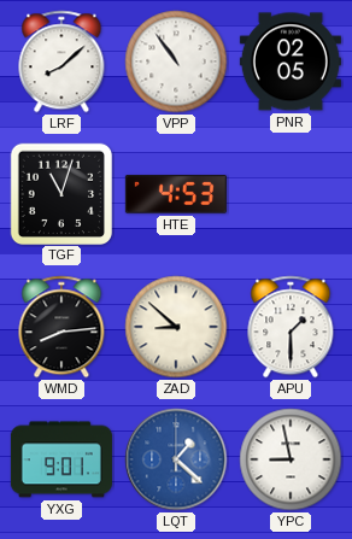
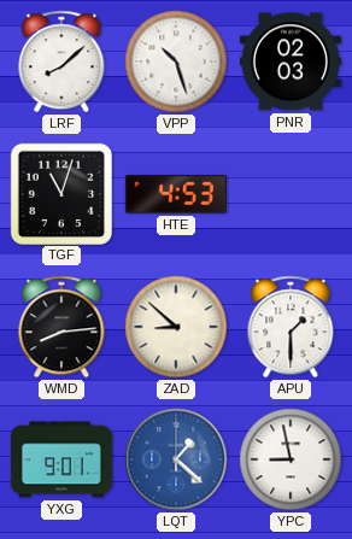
VPP: 10:54 -> 10:27 (176, 61)
PNR: 02:05 -> 02:03 (291, 61)
